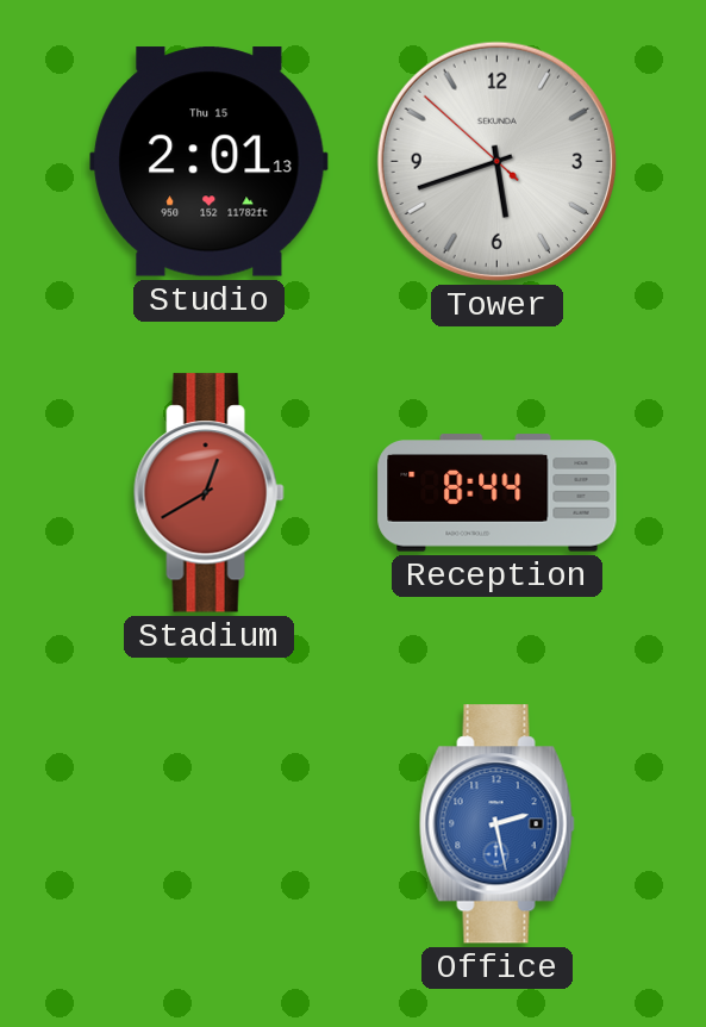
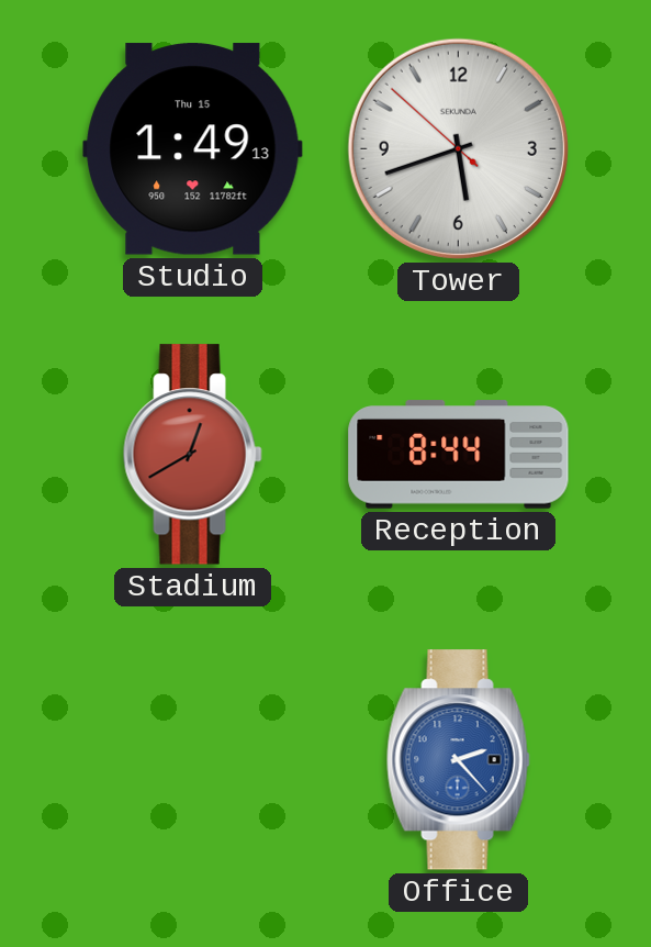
Studio: 2:01 -> 1:49 (193, 149)
Office: 2:28 -> 2:23 (458, 760)
